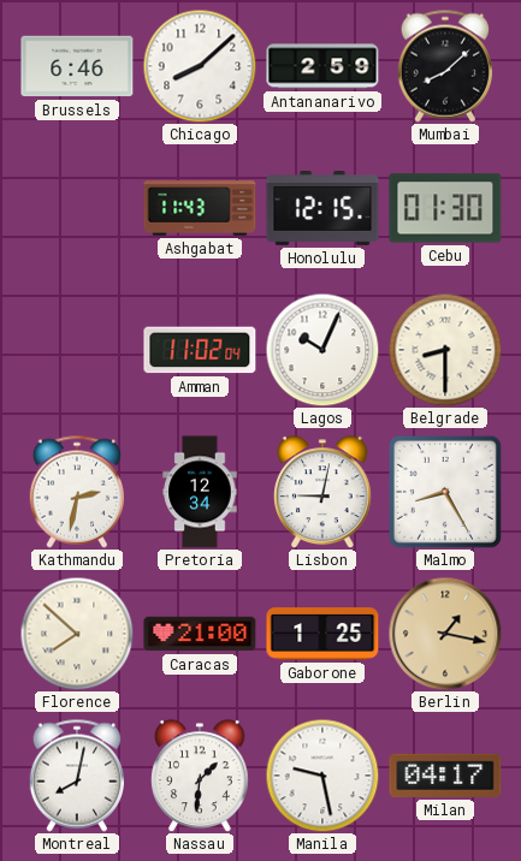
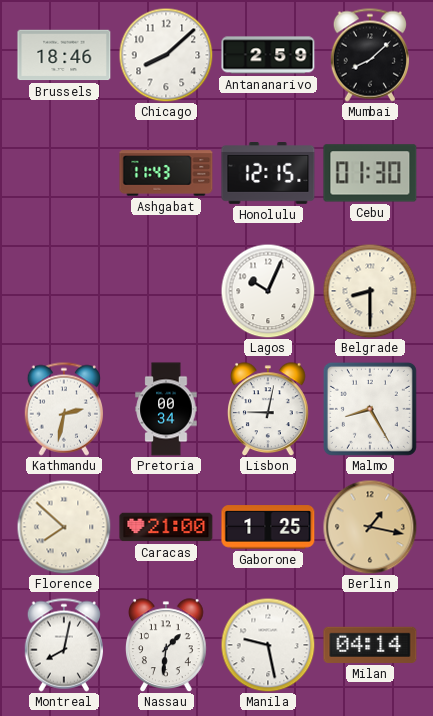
Brussels: 6:46 -> 18:46 (64, 55)
Amman: 11:02 -> none (200, 350)
Pretoria: 12:34 -> 00:34 (166, 409)
Milan: 04:17 -> 04:14 (370, 645)
